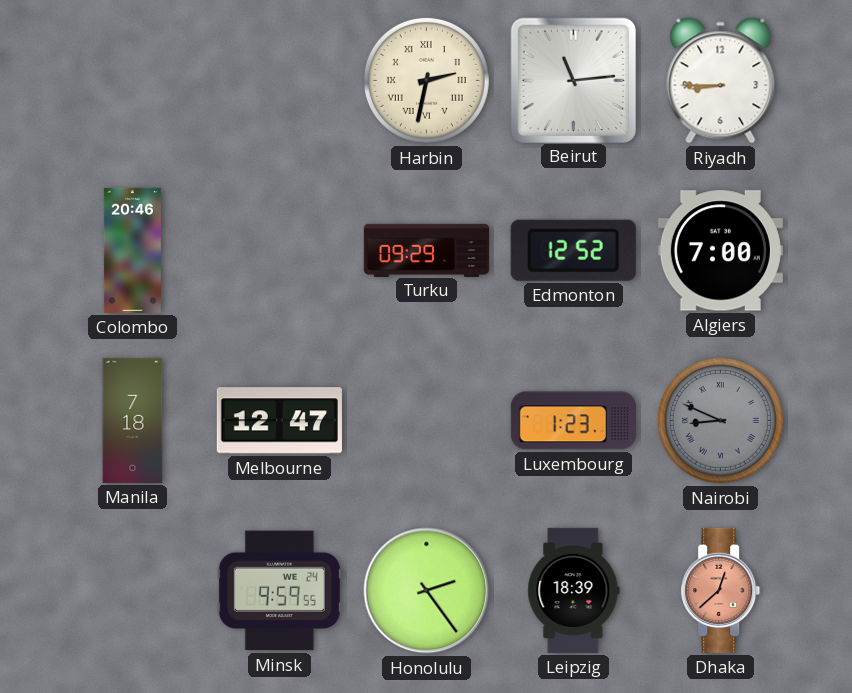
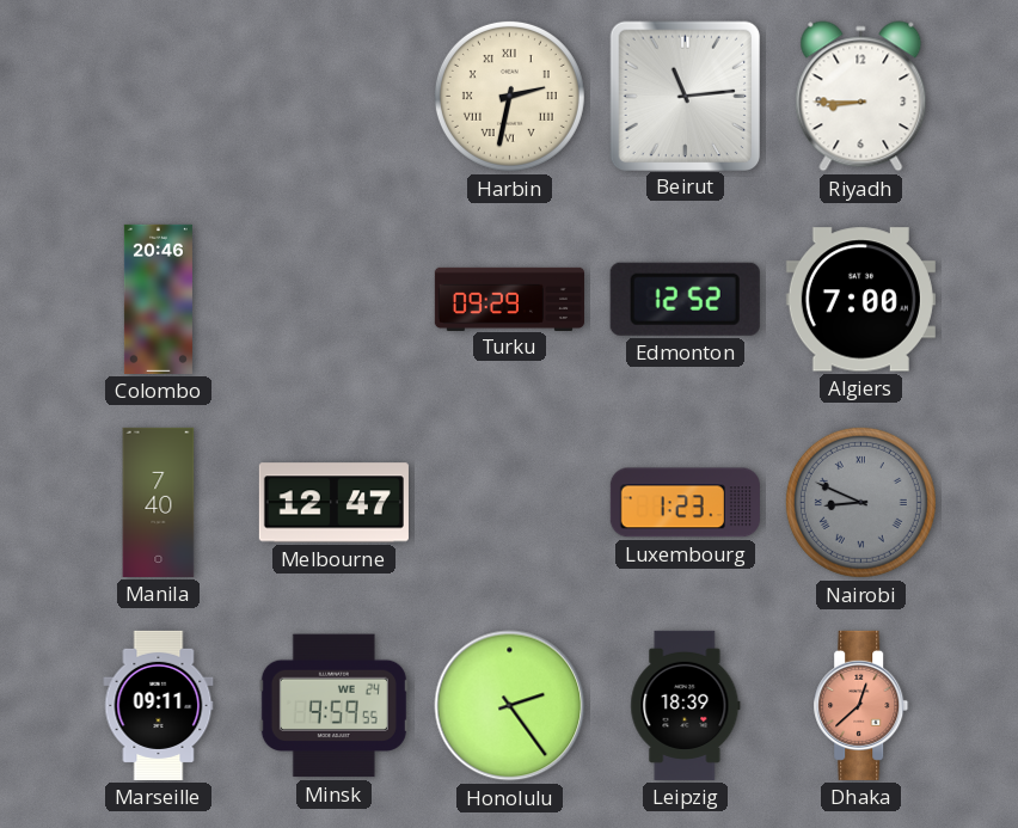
Manila: 7:18 -> 7:40 (159, 502)
Marseille: none -> 09:11 (159, 705)
